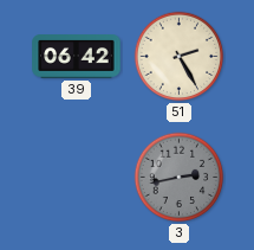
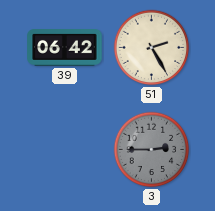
3: 2:43 -> 2:45 (152, 150)
